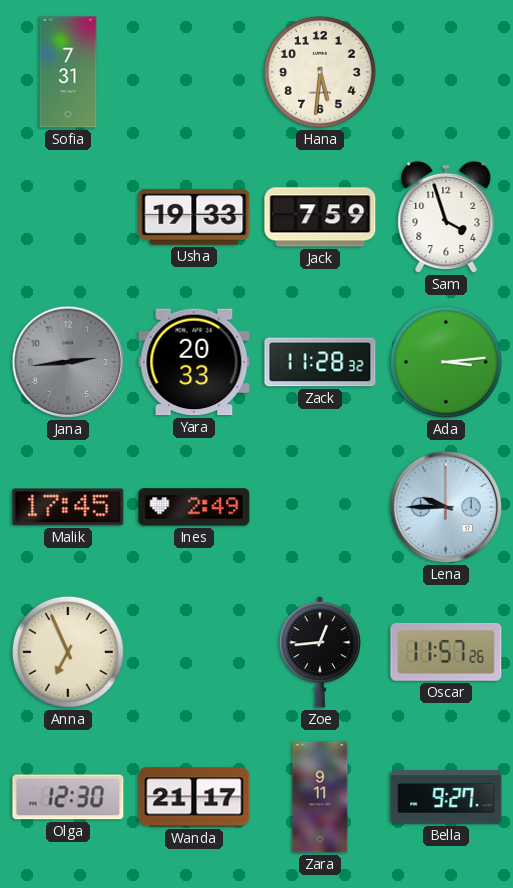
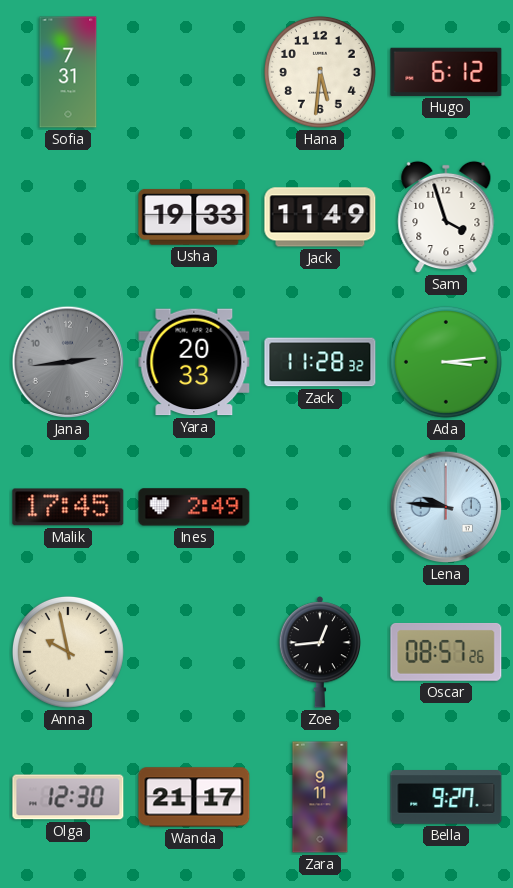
Hugo: none -> 6:12 (446, 72)
Jack: 7:59 -> 11:49 (320, 217)
Lena: 9:45 -> 9:46 (446, 507)
Anna: 6:56 -> 9:58 (68, 652)
Oscar: 11:57 -> 08:57 (446, 652)
